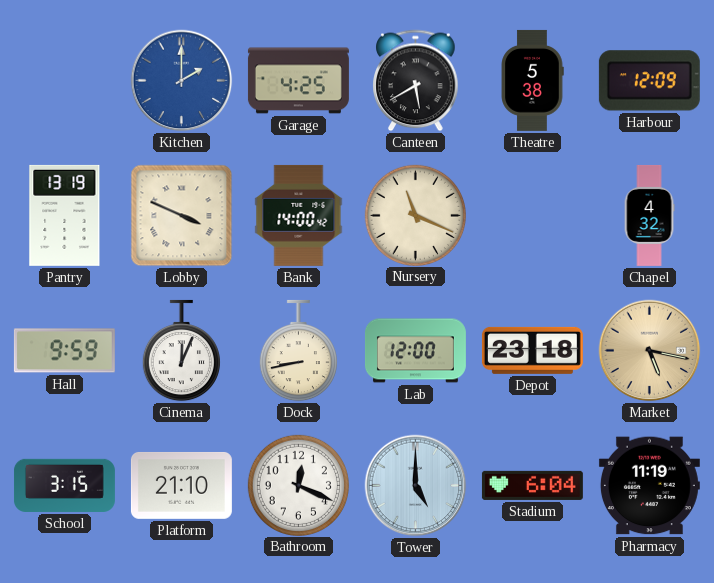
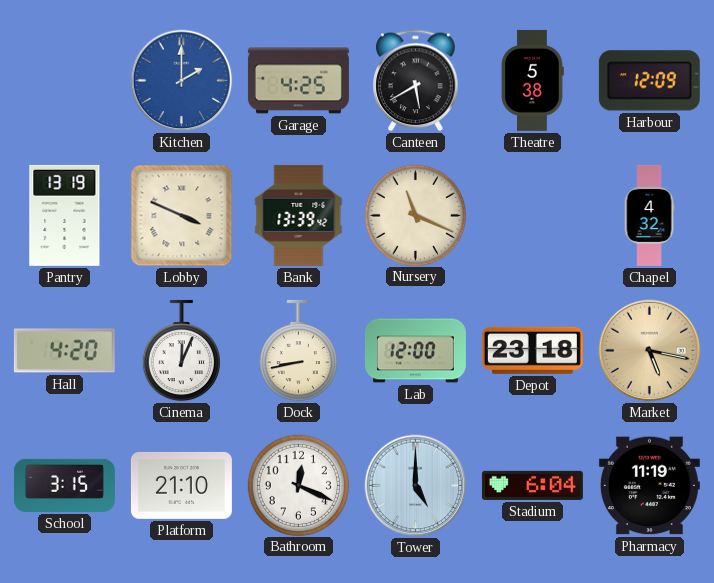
Bank: 14:00 -> 13:39 (299, 215)
Hall: 9:59 -> 4:20 (64, 351)
